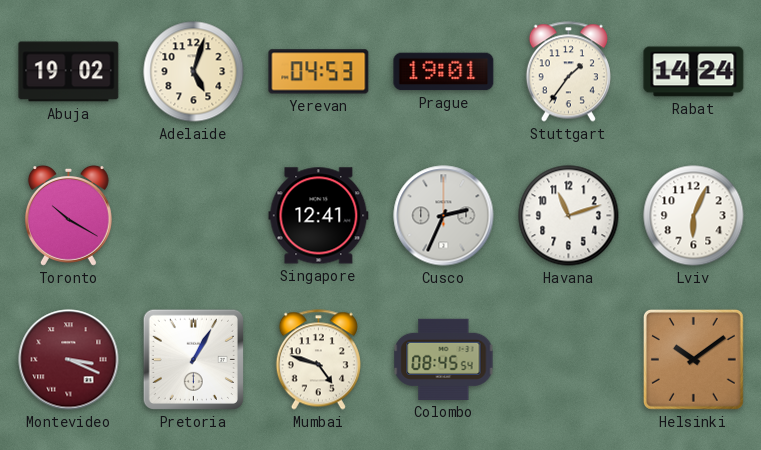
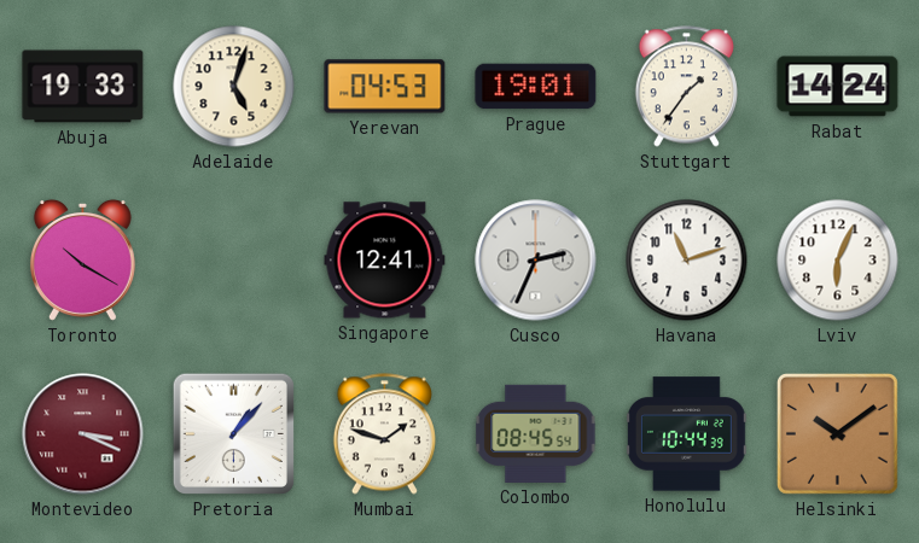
Abuja: 19:02 -> 19:33 (83, 87)
Pretoria: 1:05 -> 1:07 (233, 433)
Mumbai: 4:48 -> 1:48 (384, 434)
Honolulu: none -> 10:44 (686, 434)
